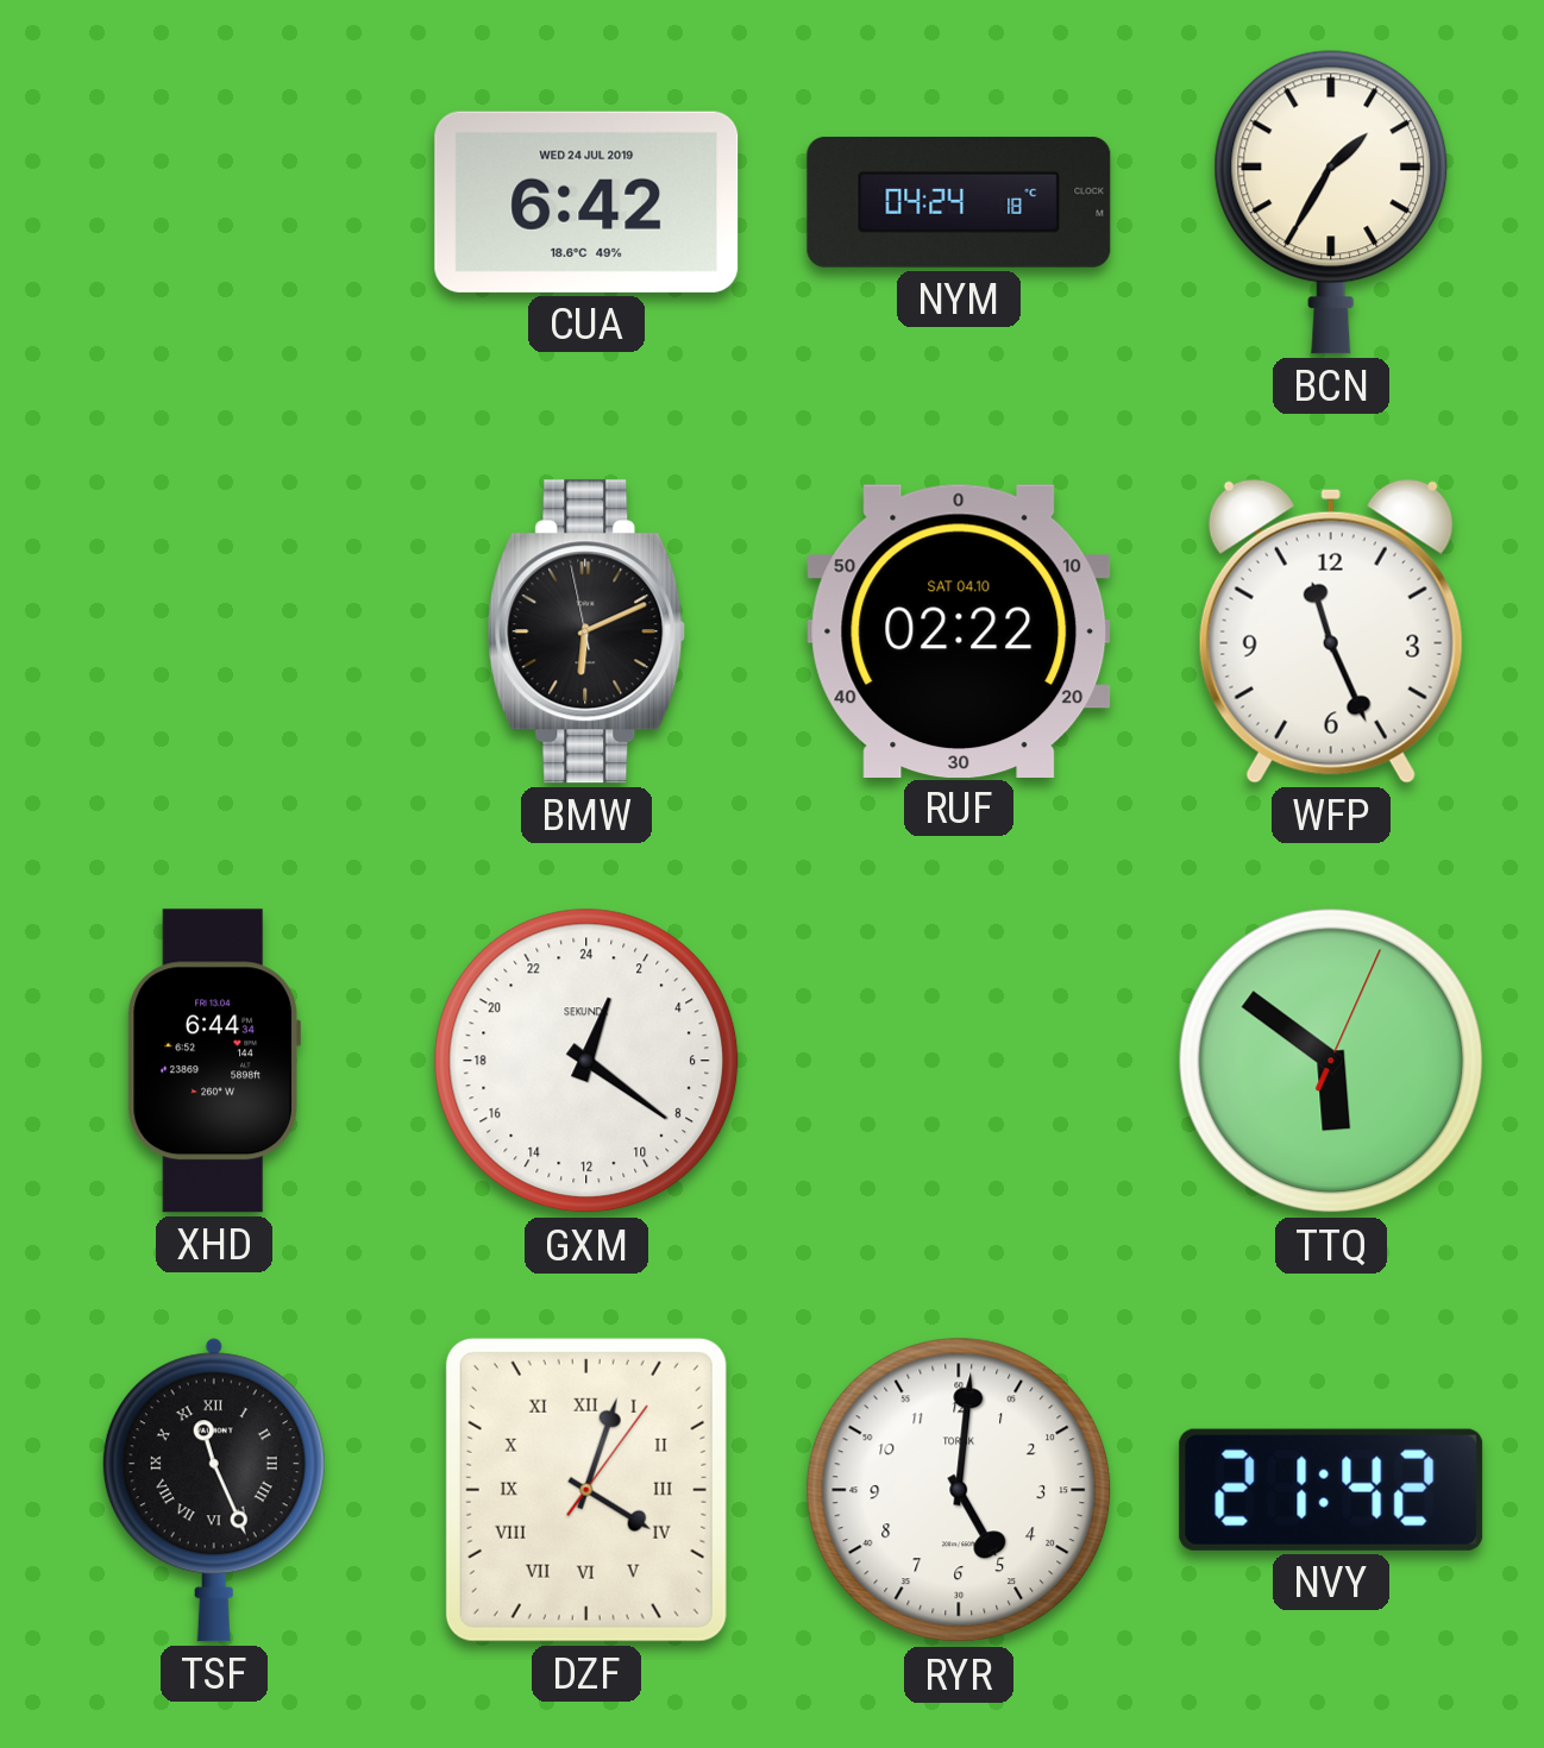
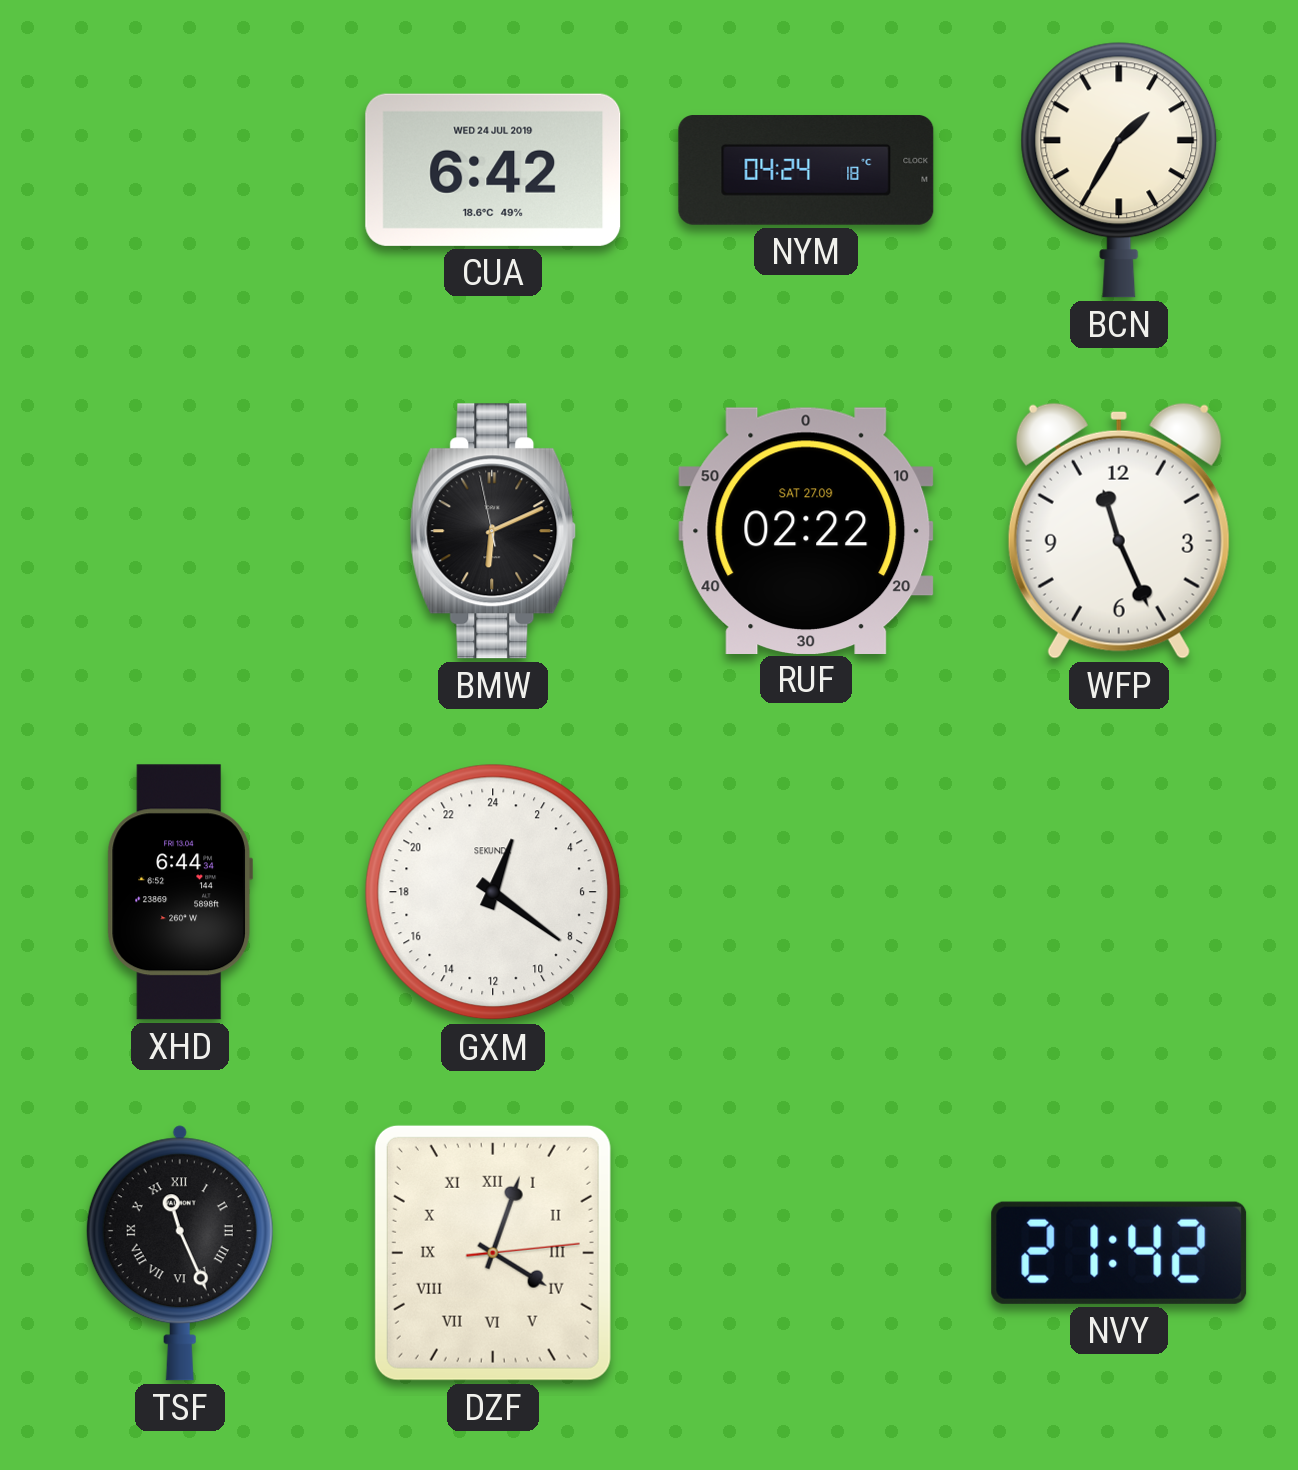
RUF date: SAT 04.10 -> SAT 27.09 (806, 530)
TTQ: 5:51 -> none (1331, 1061)
DZF: 4:03:06 -> 4:03:14 (493, 1253)
RYR: 5:01 -> none (959, 1490)
